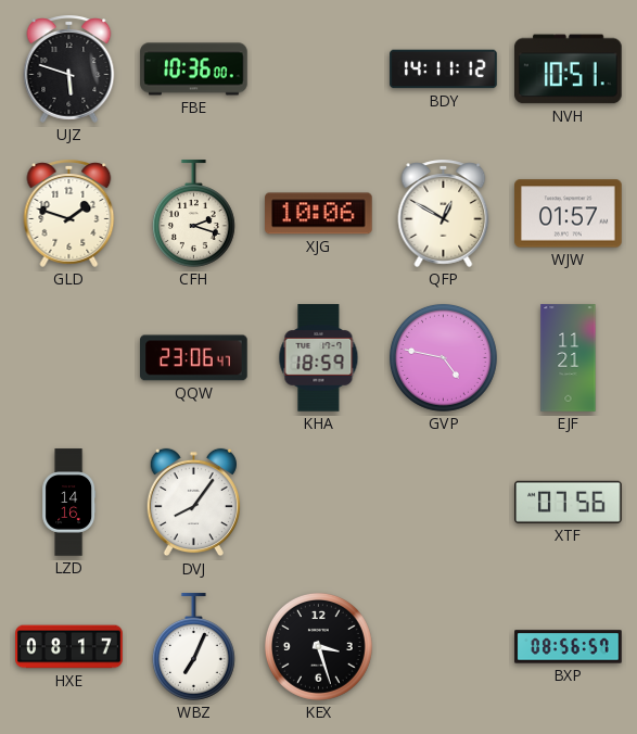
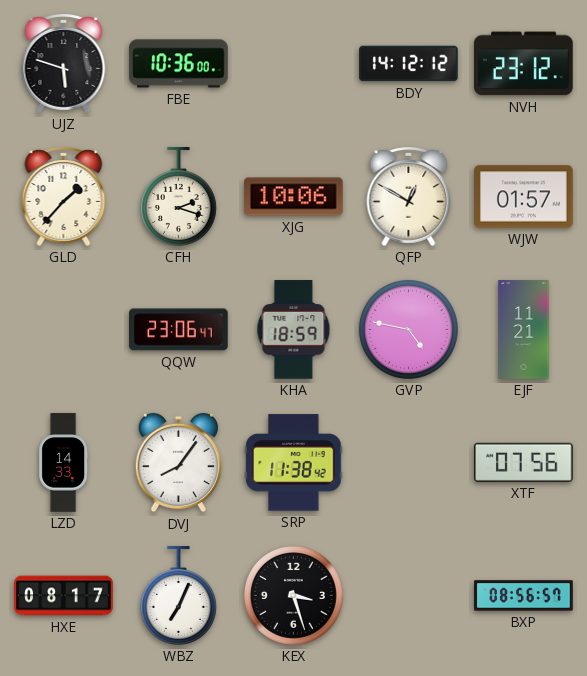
BDY: 14:11 -> 14:12 (409, 64)
NVH: 10:51 -> 23:12 (524, 64)
GLD: 1:48 -> 1:37 (64, 196)
LZD: 14:16 -> 14:33 (64, 463)
SRP: none -> 11:38 (294, 463)
